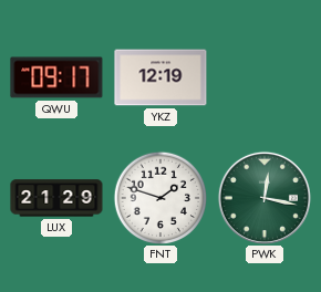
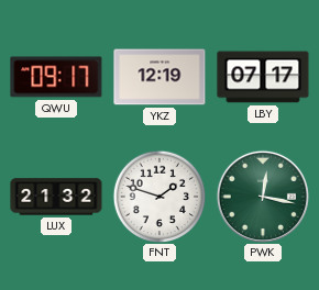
LBY: none -> 07:17 (263, 77)
LUX: 21:29 -> 21:32 (56, 197)
